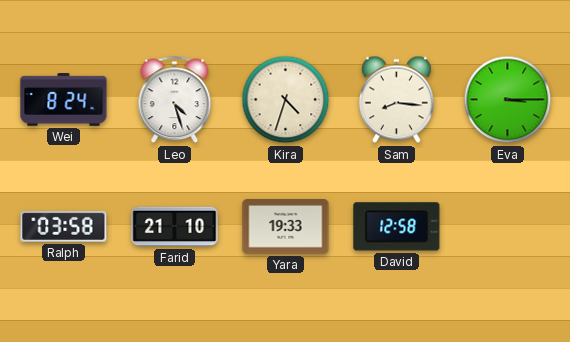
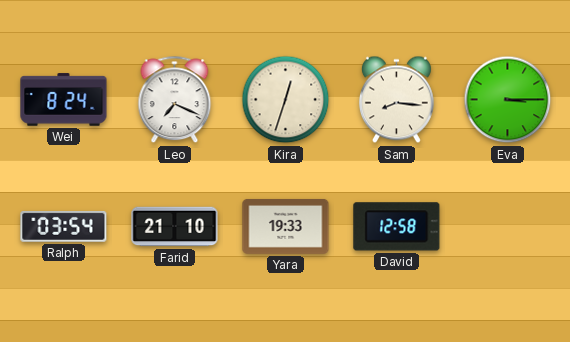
Leo: 4:27 -> 7:19 (175, 100)
Kira: 4:33 -> 12:33 (286, 100)
Ralph: 03:58 -> 03:54 (64, 226)
